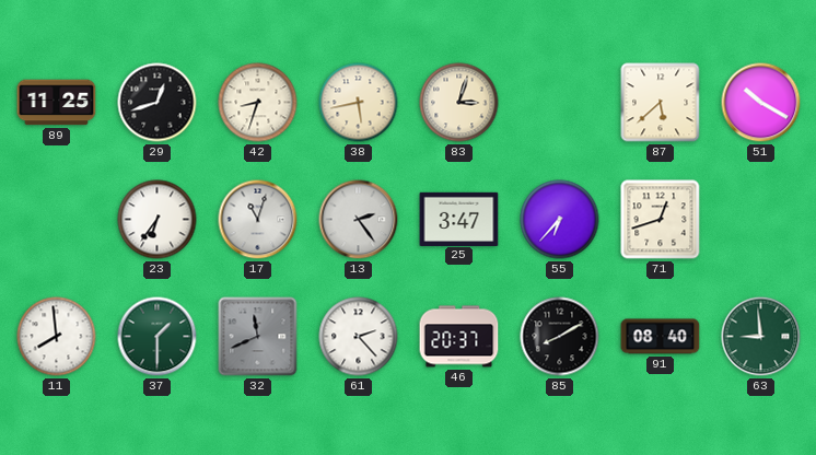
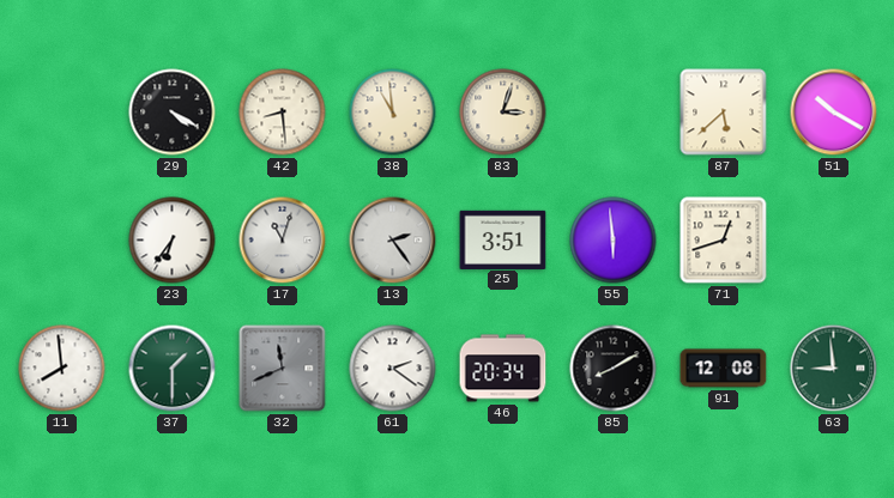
89: 11:25 -> none (57, 103)
29: 12:42 -> 4:20 (173, 113)
42: 8:33 -> 8:29 (283, 113)
38: 5:43 -> 10:59 (393, 113)
25: 3:47 -> 3:51 (503, 239)
55: 6:37 -> 5:59 (614, 241)
61: 2:23 -> 2:21 (393, 369)
46: 20:37 -> 20:34 (503, 369)
91: 08:40 -> 12:08 (724, 369)
